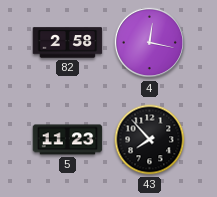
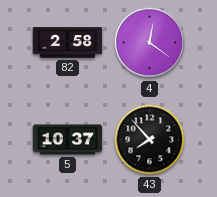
4: 12:17 -> 12:21 (150, 43)
5: 11:23 -> 10:37 (68, 140)
